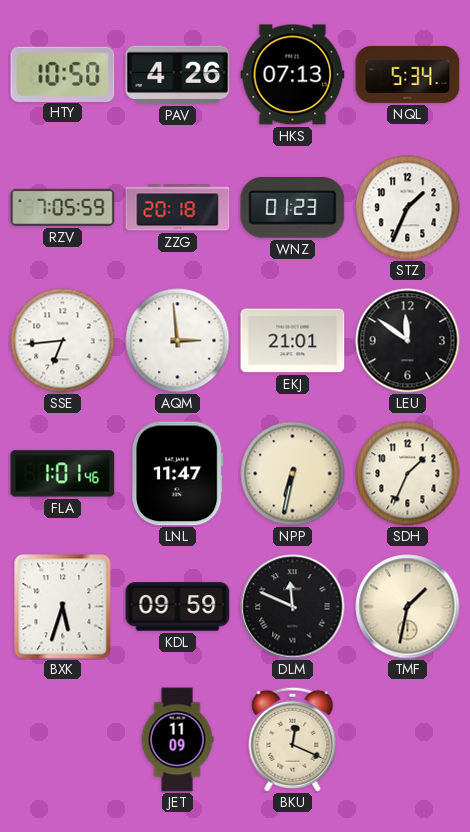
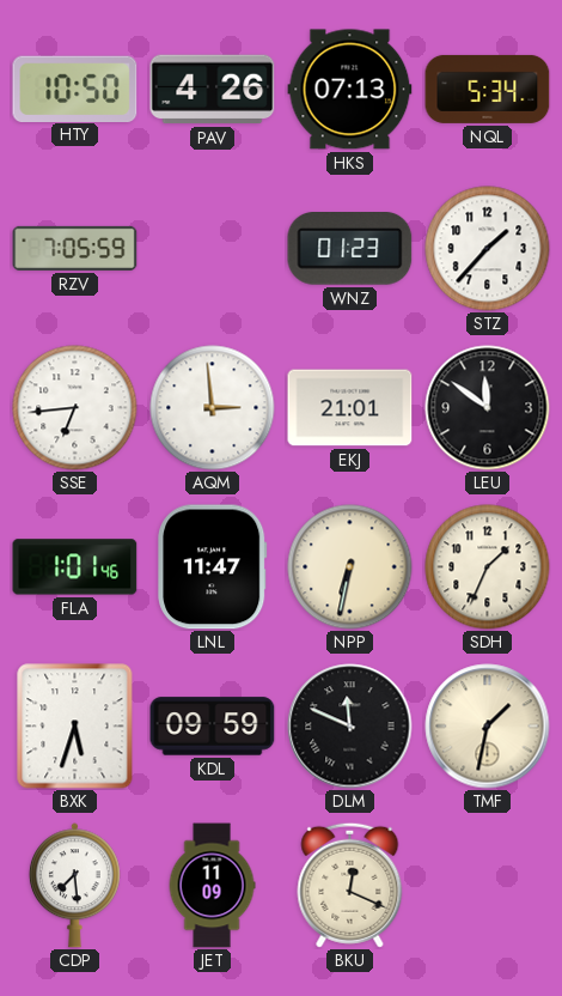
ZZG: 20:18 -> none (178, 208)
STZ: 1:34 -> 1:37 (488, 249)
CDP: none -> 7:29 (74, 886)
